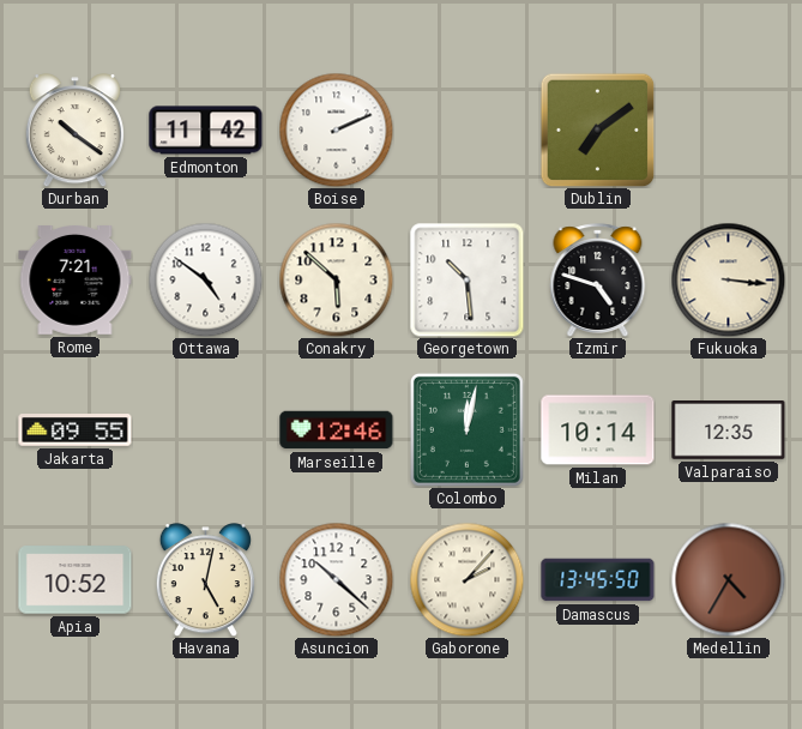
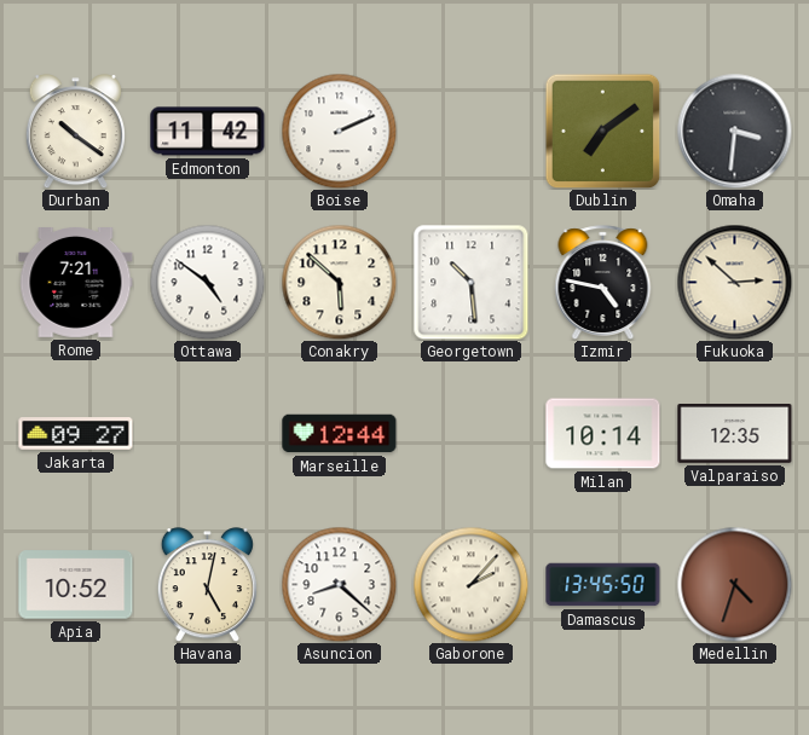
Omaha: none -> 3:31 (734, 131)
Izmir: 4:48 -> 4:47 (603, 282)
Fukuoka: 3:16 -> 2:52 (734, 282)
Jakarta: 09:55 -> 09:27 (76, 434)
Marseille: 12:46 -> 12:44 (340, 434)
Colombo: 12:02 -> none (466, 429)
Asuncion: 10:22 -> 8:22 (339, 584)
Medellin: 4:35 -> 4:33 (734, 584)
